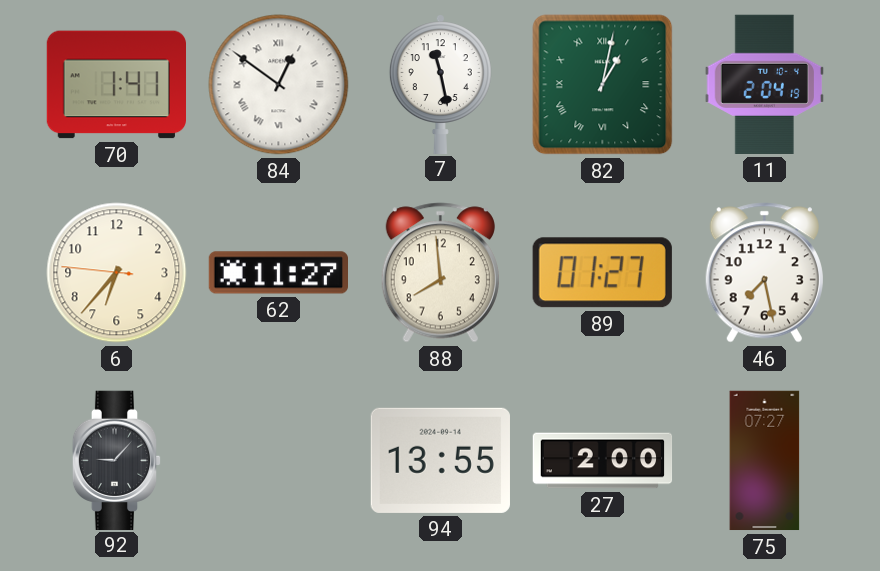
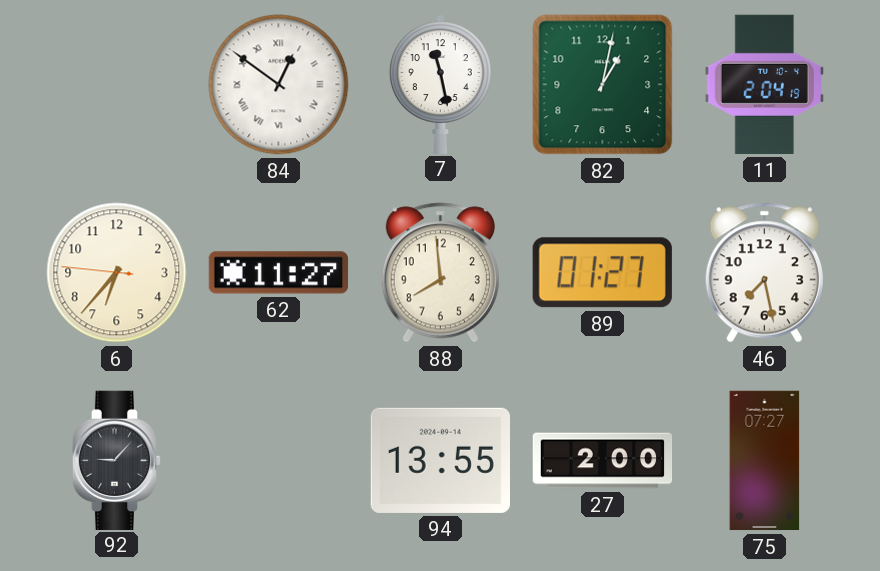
70: 1:41 -> none (116, 85)
82 numerals: Roman -> Arabic (603, 85)
